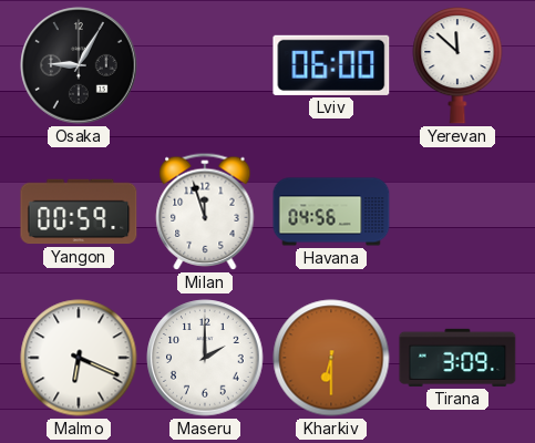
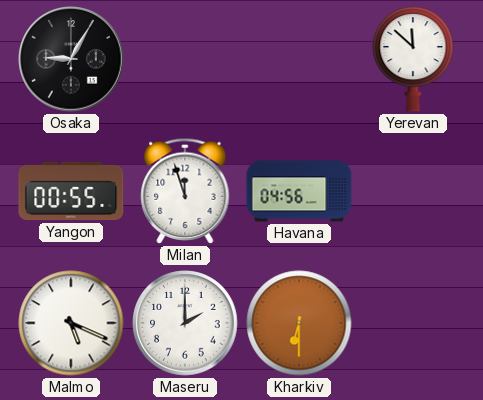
Lviv: 06:00 -> none (331, 65)
Yangon: 00:59 -> 00:55 (71, 191)
Malmo: 6:19 -> 5:19 (71, 323)
Tirana: 3:09 -> none (457, 358)
